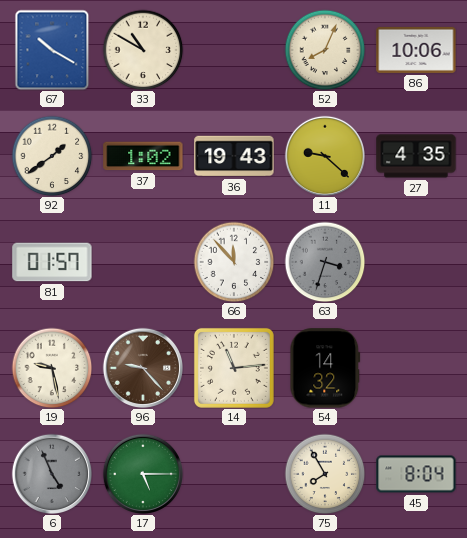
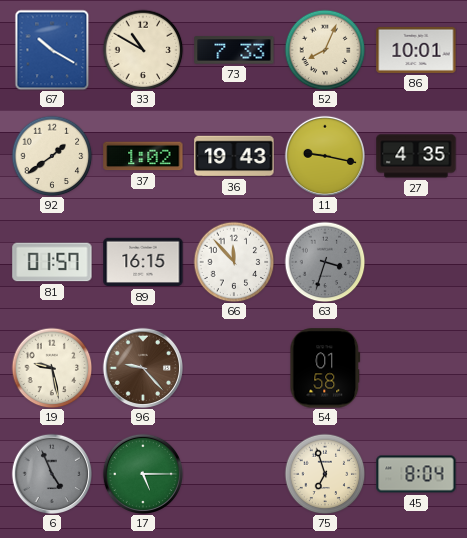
73: none -> 7:33 (234, 50)
86: 10:06 -> 10:01 (416, 50)
11: 9:22 -> 9:17 (324, 155)
89: none -> 16:15 (143, 262)
14: 11:14 -> none (234, 368)
54: 14:32 -> 01:58 (325, 368)
75: 7:55 -> 6:57 (325, 474)
